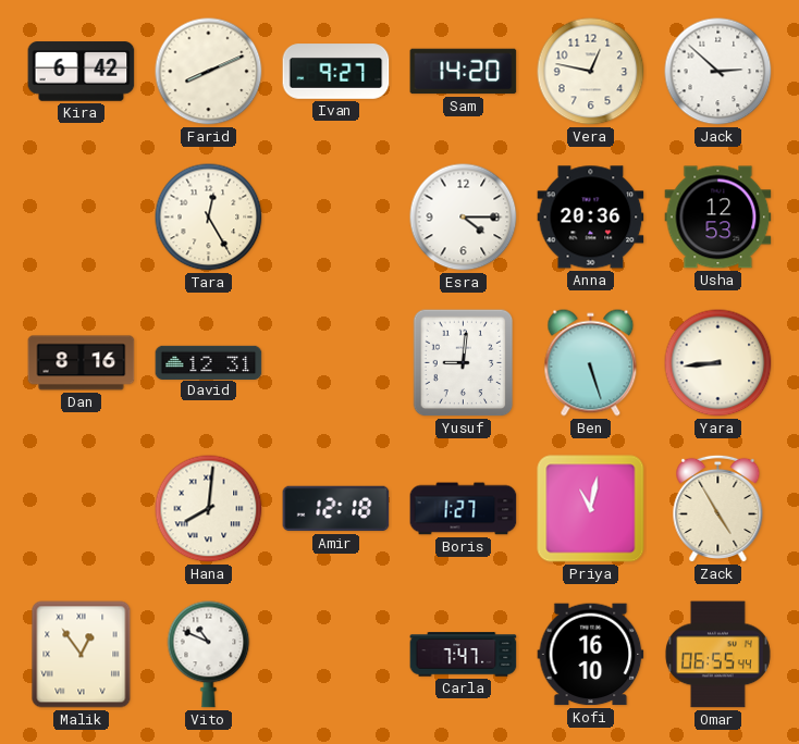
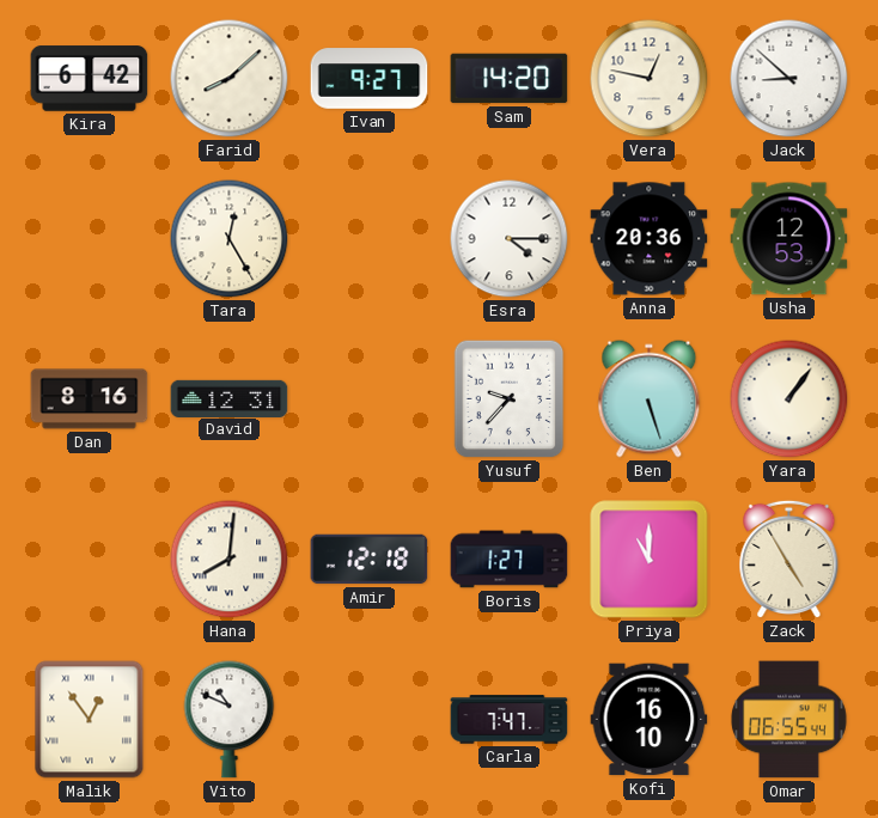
Farid: 8:11 -> 8:08 (230, 79)
Jack: 2:52 -> 8:52 (789, 79)
Yusuf: 9:01 -> 9:37 (510, 399)
Yara: 8:44 -> 1:06 (789, 399)
Priya: 11:02 -> 11:00 (650, 560)
